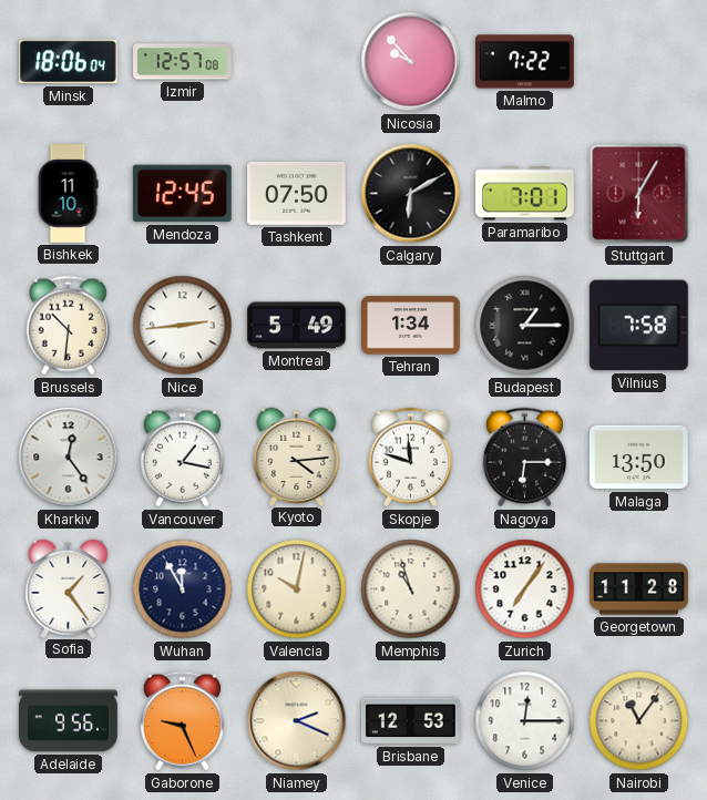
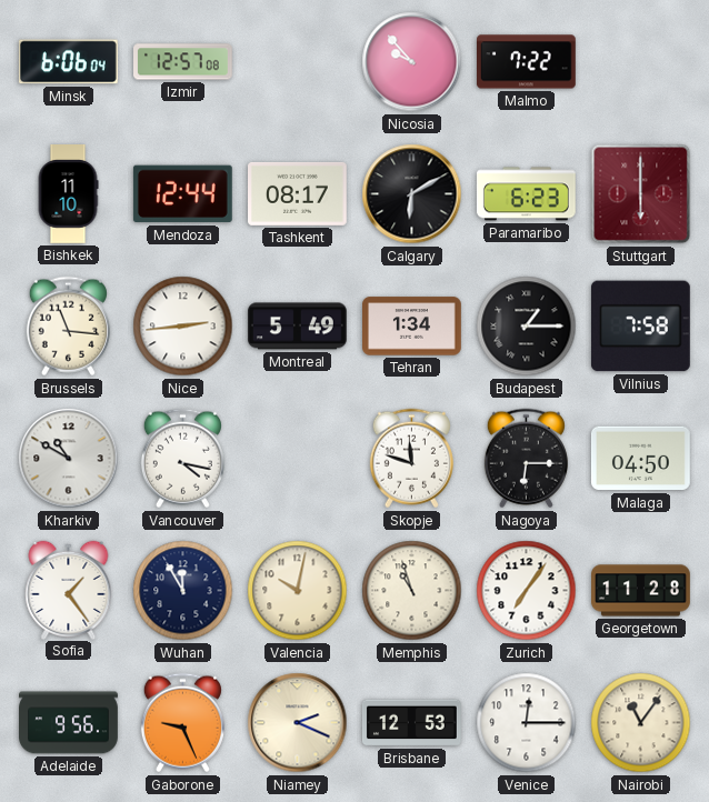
Minsk: 18:06 -> 6:06 (68, 62)
Mendoza: 12:45 -> 12:44 (182, 194)
Tashkent: 07:50 -> 08:17 (298, 193)
Paramaribo: 7:01 -> 6:23 (526, 194)
Stuttgart: 6:05 -> 6:00 (641, 194)
Brussels: 10:31 -> 11:16 (68, 327)
Kharkiv: 12:24 -> 10:50 (69, 459)
Vancouver: 1:17 -> 4:17 (182, 459)
Kyoto: 4:14 -> none (297, 457)
Malaga: 13:50 -> 04:50 (641, 459)
